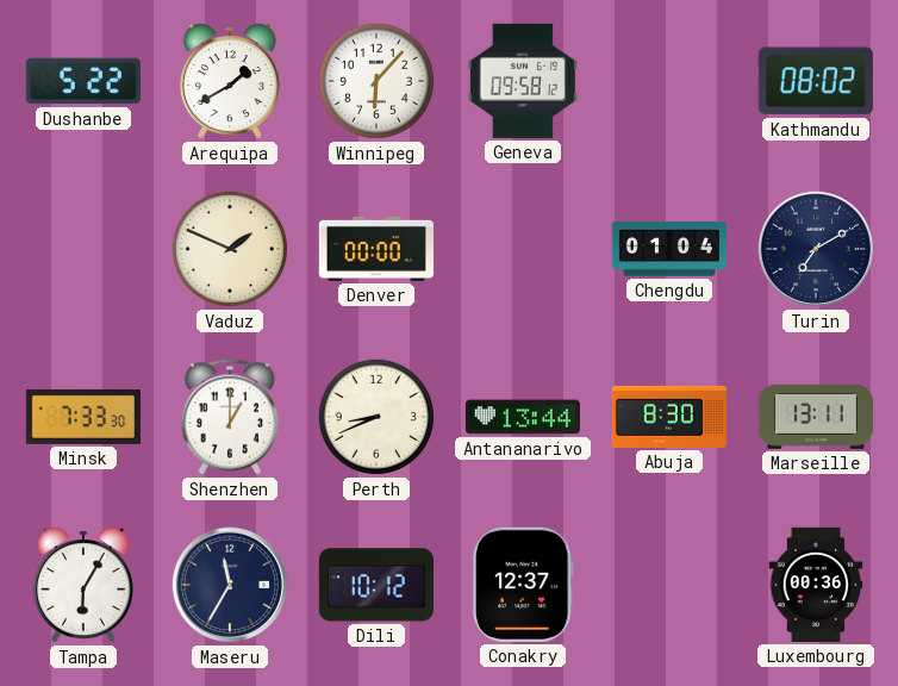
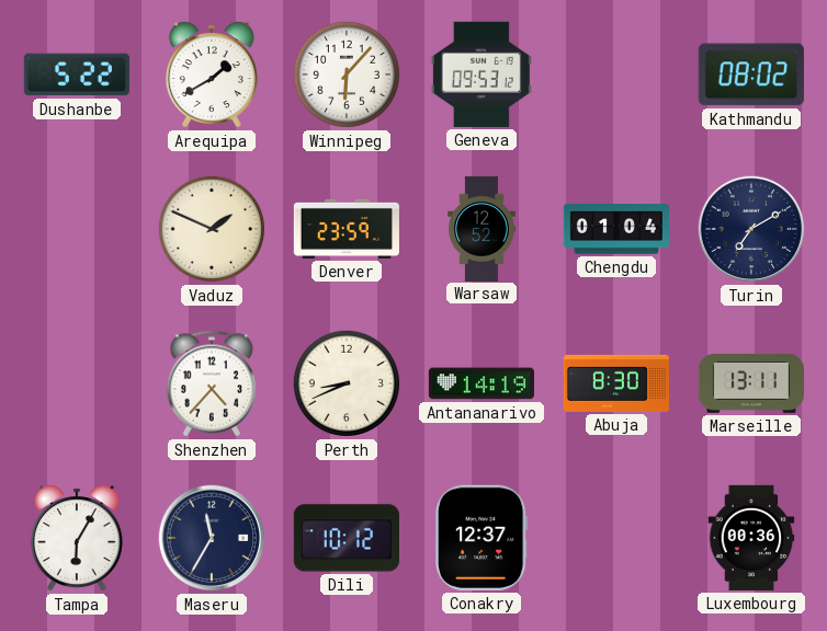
Geneva: 09:58 -> 09:53 (482, 74)
Denver: 00:00 -> 23:59 (347, 229)
Warsaw: none -> 12:52 (482, 228)
Minsk: 7:33 -> none (83, 417)
Shenzhen: 1:00 -> 4:37 (212, 383)
Antananarivo: 13:44 -> 14:19 (482, 383)
